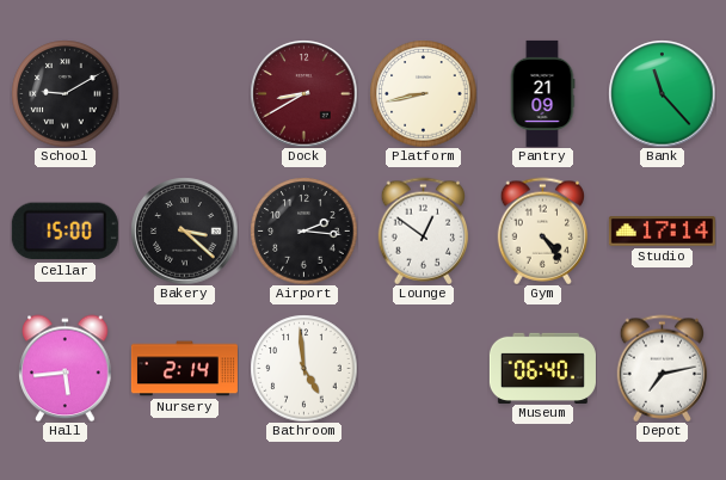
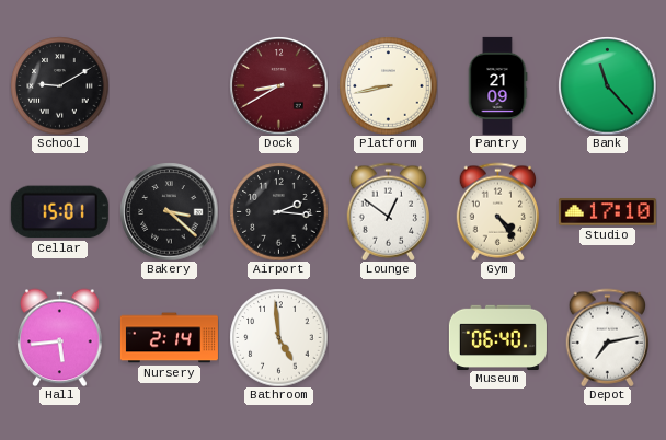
Cellar: 15:00 -> 15:01 (59, 212)
Studio: 17:14 -> 17:10 (607, 212)
